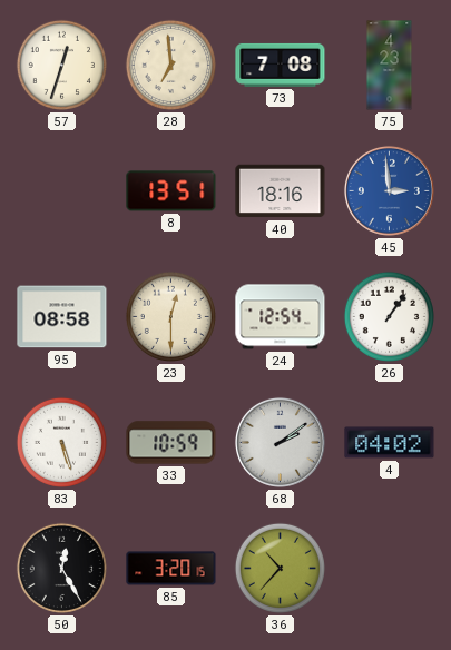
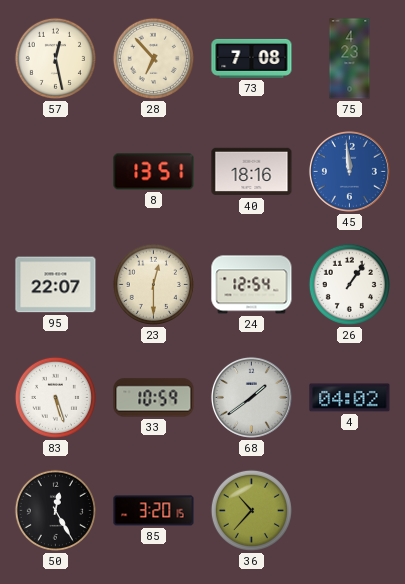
57: 12:33 -> 12:28 (55, 58)
28: 6:59 -> 6:53 (153, 58)
45: 2:59 -> 11:59 (349, 171)
95: 08:58 -> 22:07 (56, 285)
68: 2:09 -> 1:39 (251, 397)
